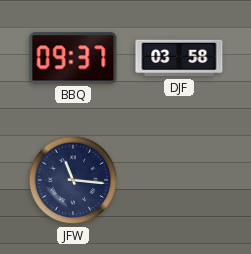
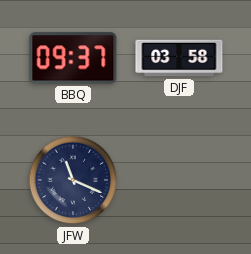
JFW: 11:16 -> 11:19 (73, 180)
